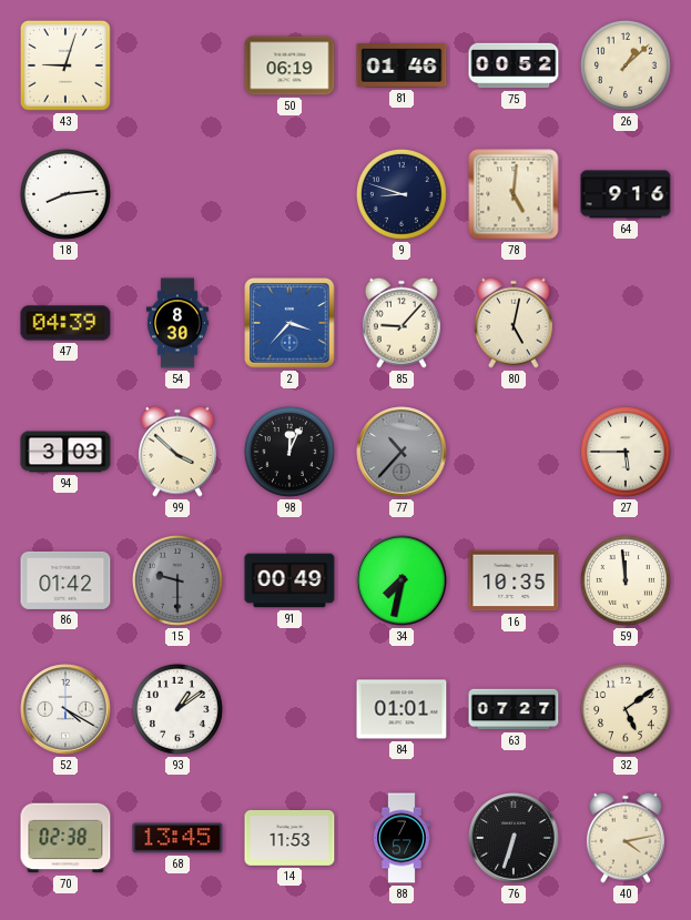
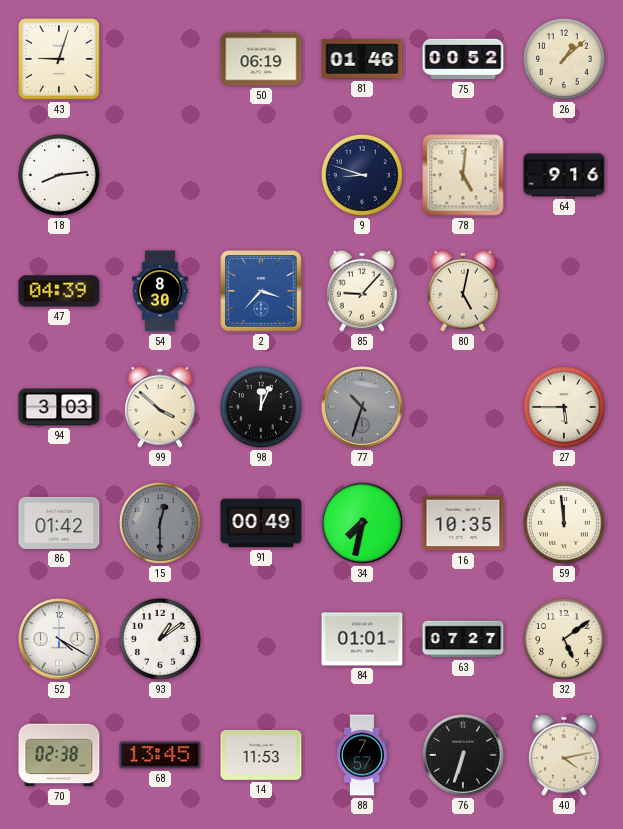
77: 10:37 -> 10:33 (362, 407)
15: 9:30 -> 12:30 (160, 523)
